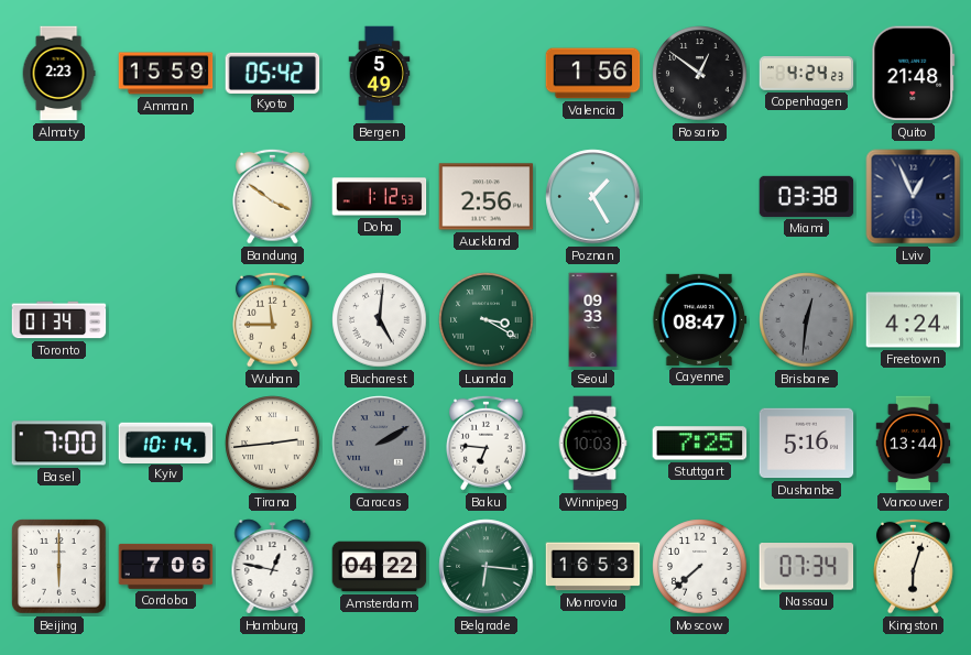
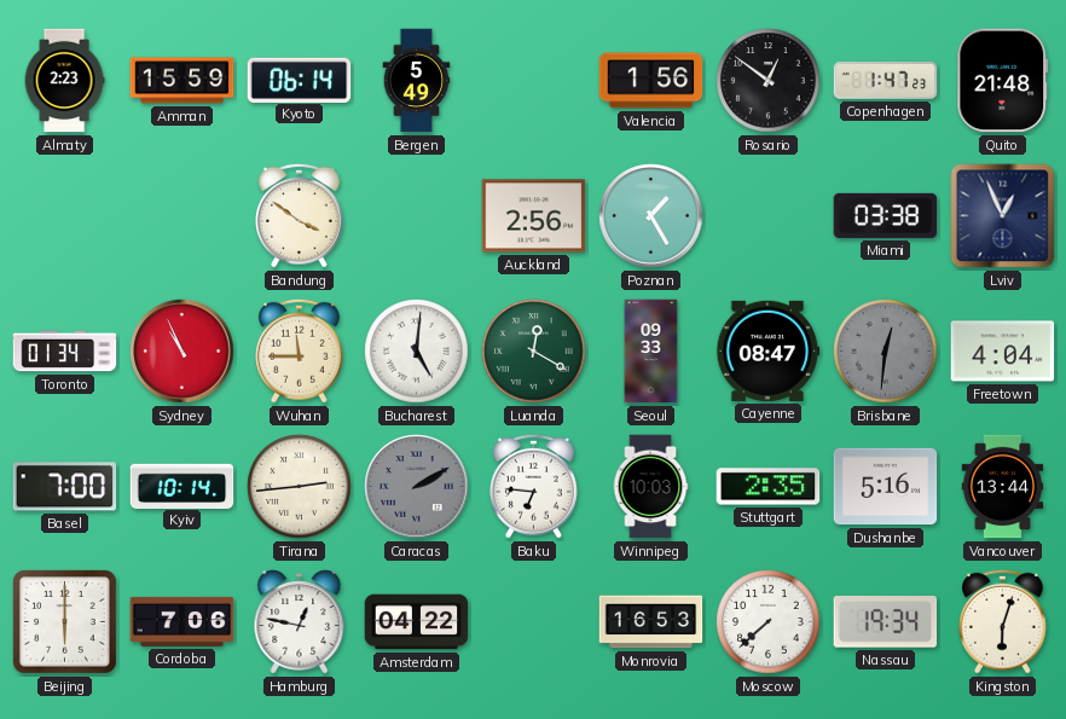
Kyoto: 05:42 -> 06:14 (300, 80)
Copenhagen: 4:24 -> 1:47 (886, 81)
Doha: 1:12 -> none (380, 197)
Sydney: none -> 10:56 (183, 352)
Luanda: 3:20 -> 12:20 (534, 352)
Freetown: 4:24 -> 4:04 (1003, 352)
Stuttgart: 7:25 -> 2:35 (769, 487)
Belgrade: 6:16 -> none (487, 567)
Nassau: 07:34 -> 19:34 (886, 622)
